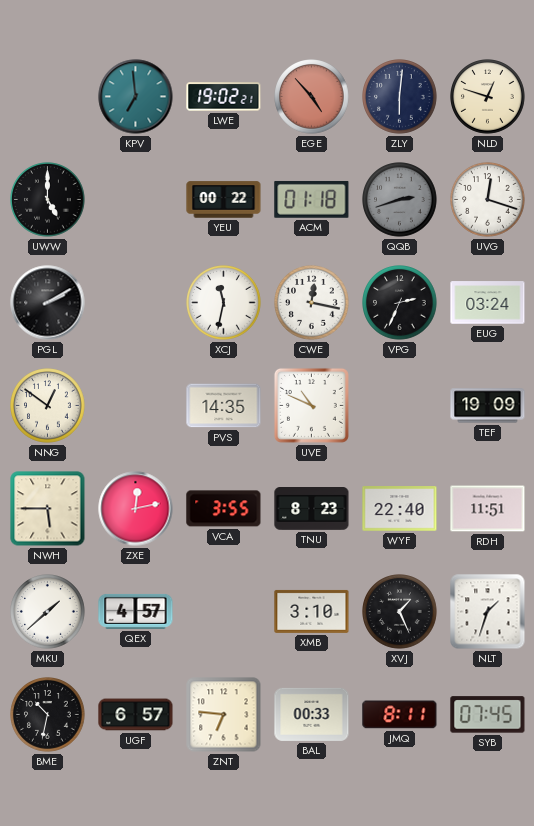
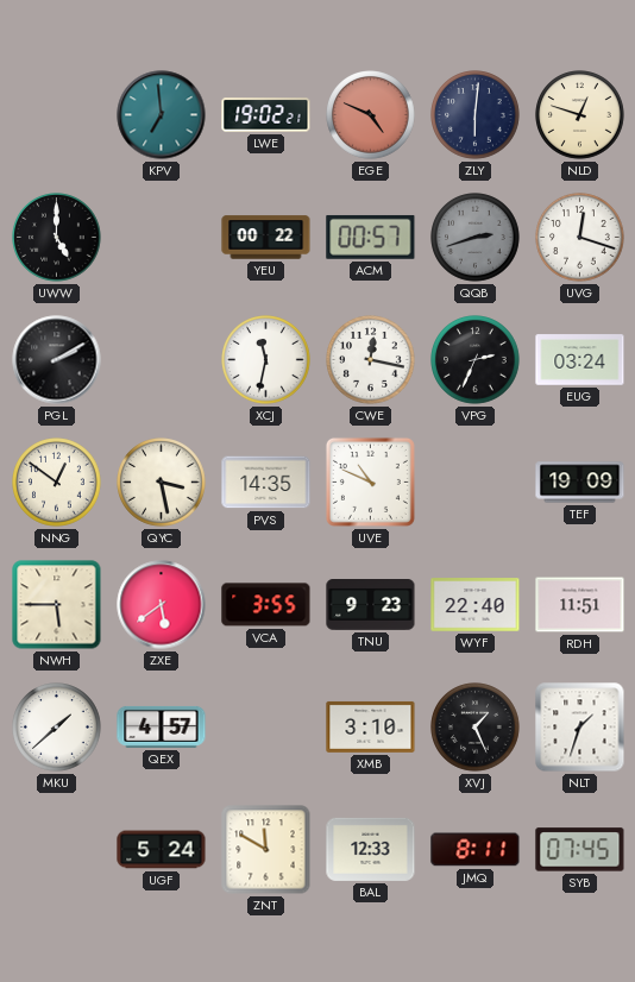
EGE: 4:53 -> 4:49 (371, 115)
ACM: 01:18 -> 00:57 (371, 237)
QYC: none -> 3:28 (162, 483)
ZXE: 12:13 -> 5:39 (162, 605)
TNU: 8:23 -> 9:23 (371, 605)
BME: 10:32 -> none (48, 715)
UGF: 6:57 -> 5:24 (162, 850)
ZNT: 6:46 -> 11:50 (266, 850)
BAL: 00:33 -> 12:33 (371, 849)
